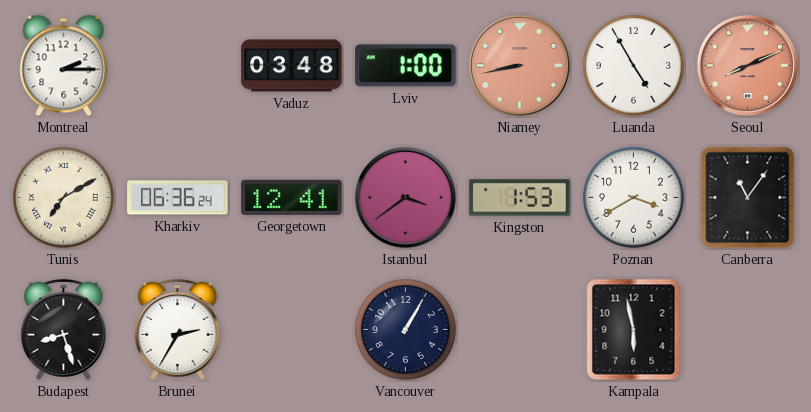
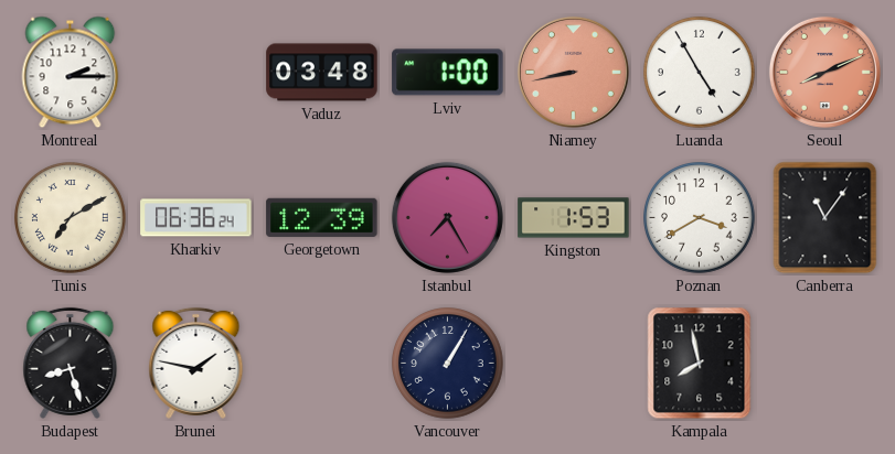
Georgetown: 12:41 -> 12:39 (322, 217)
Istanbul: 3:39 -> 7:25 (447, 217)
Brunei: 2:35 -> 1:47 (196, 363)
Kampala: 5:58 -> 7:58 (700, 364)
